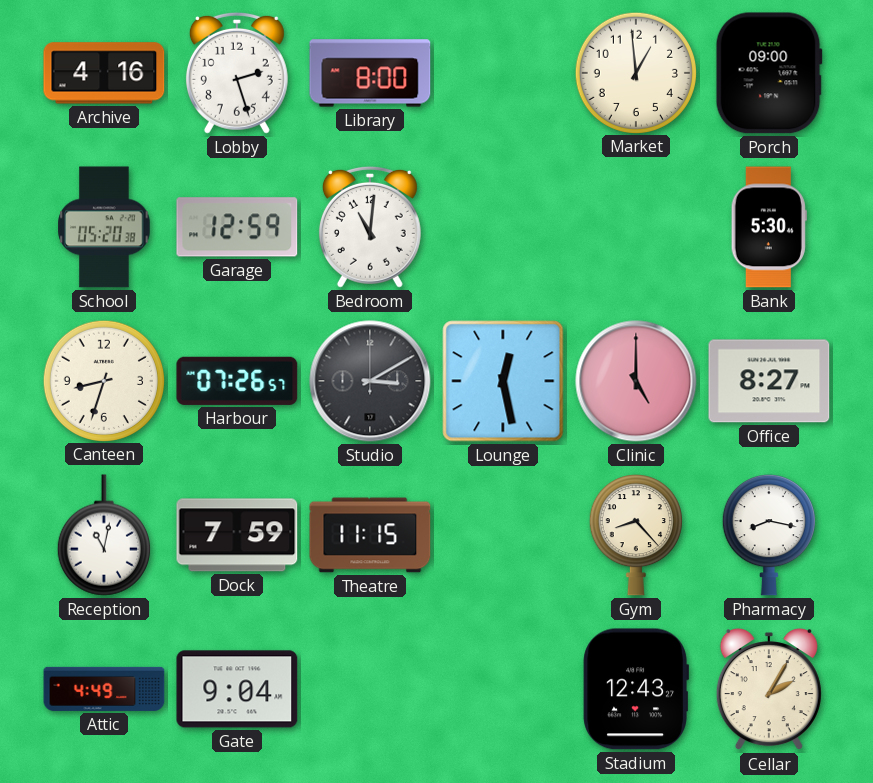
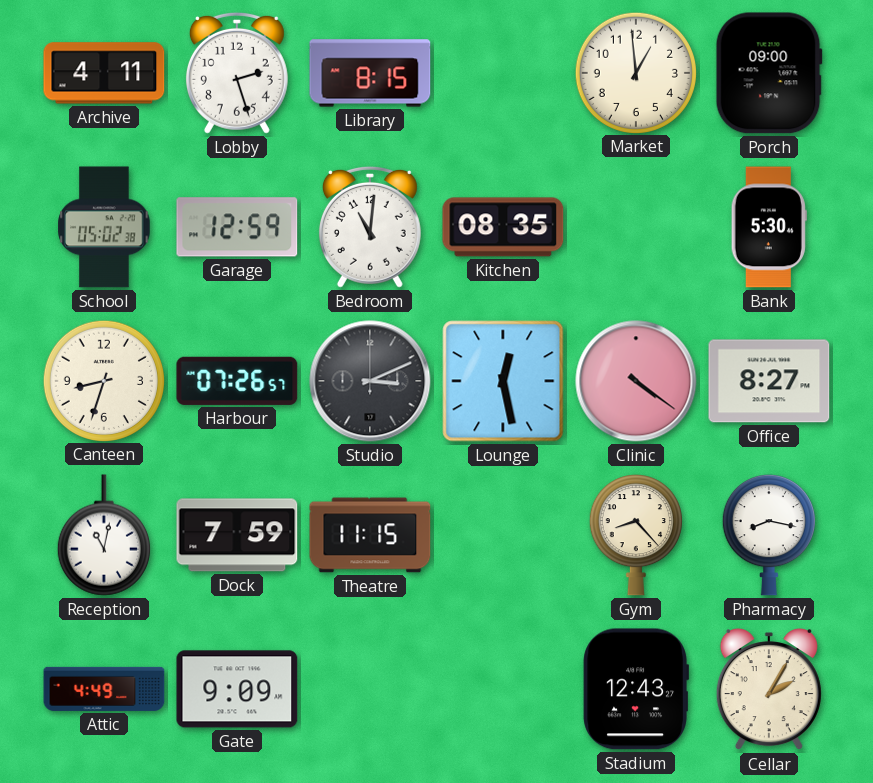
Archive: 4:16 -> 4:11 (104, 73)
Library: 8:00 -> 8:15 (370, 73)
School: 05:20 -> 05:02 (104, 227)
Kitchen: none -> 08:35 (503, 227)
Studio: 3:10 -> 3:11 (370, 381)
Clinic: 5:00 -> 4:21 (636, 381)
Gate: 9:04 -> 9:09 (237, 689)
